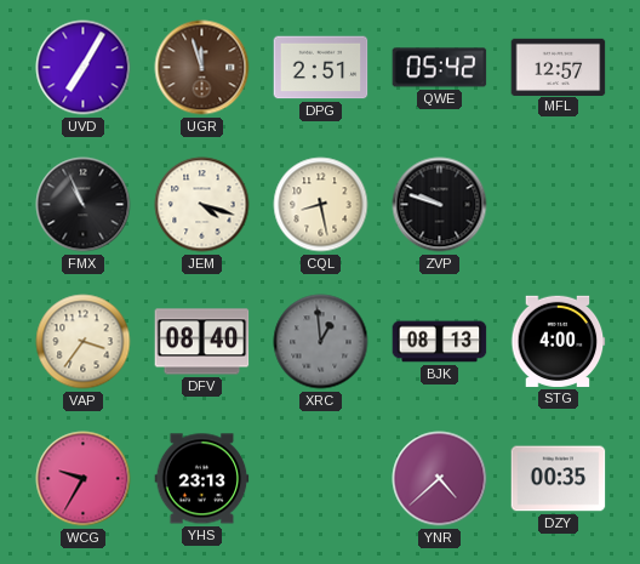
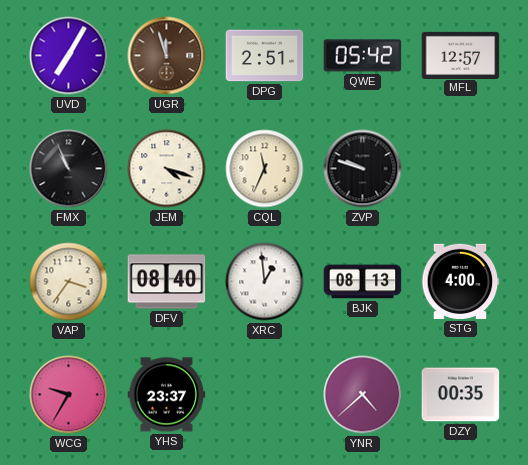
CQL: 8:28 -> 11:34 (265, 169)
XRC dial: grey -> white (265, 282)
YHS: 23:13 -> 23:37 (167, 395)
